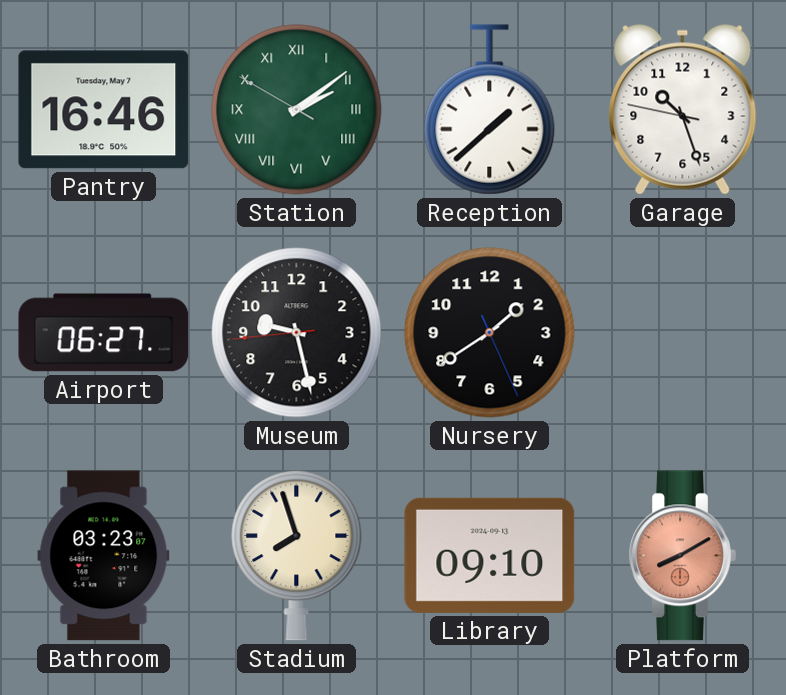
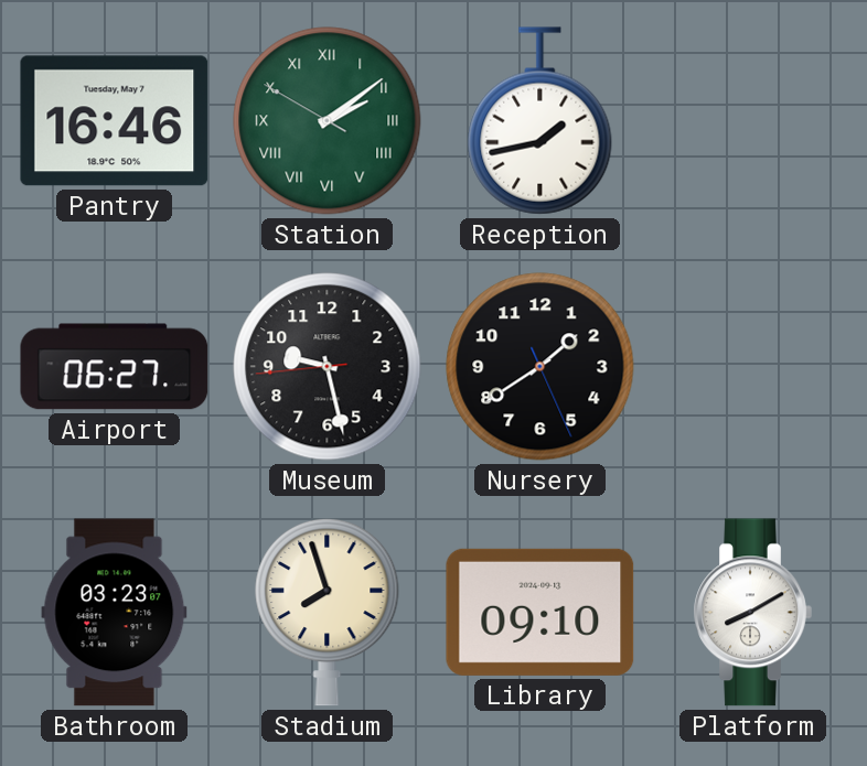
Reception: 1:38 -> 1:43 (540, 121)
Garage: 10:26 -> none (683, 109)
Platform dial: salmon -> white (752, 613)
